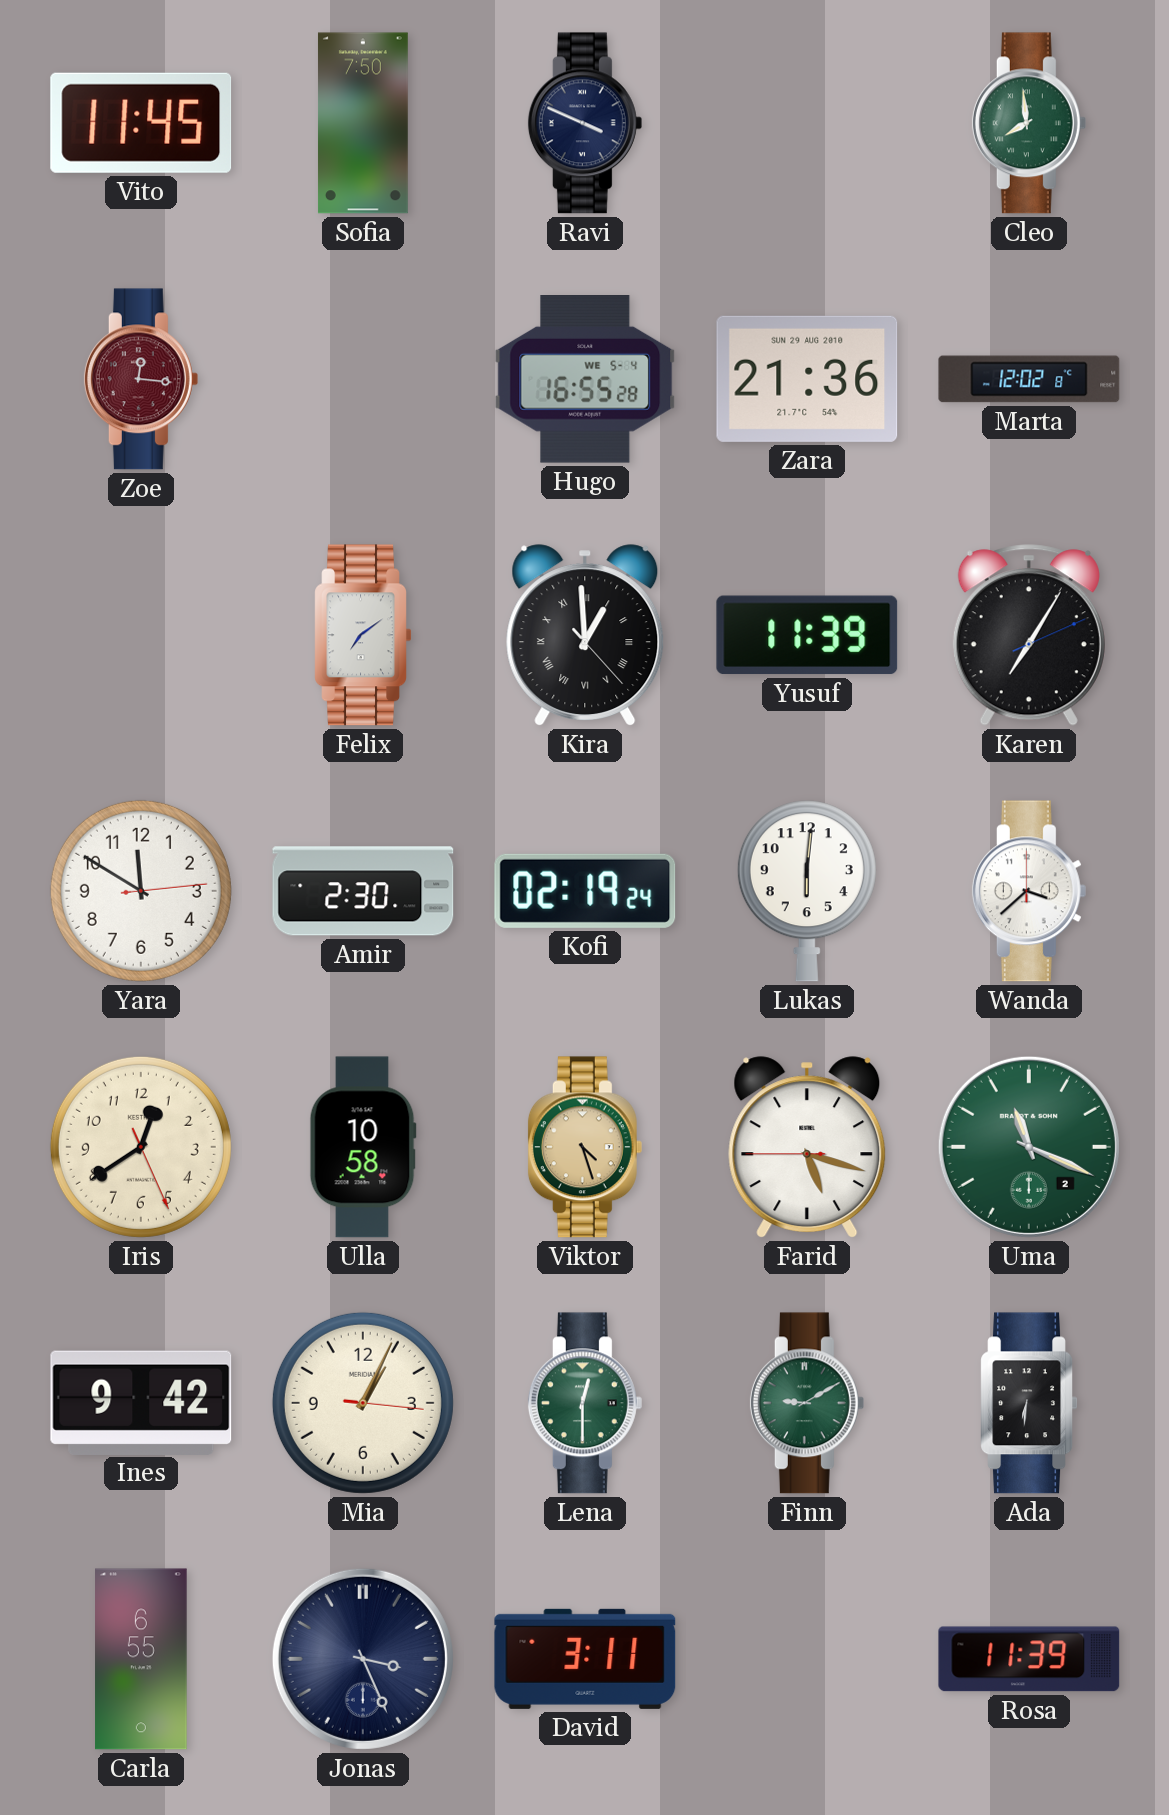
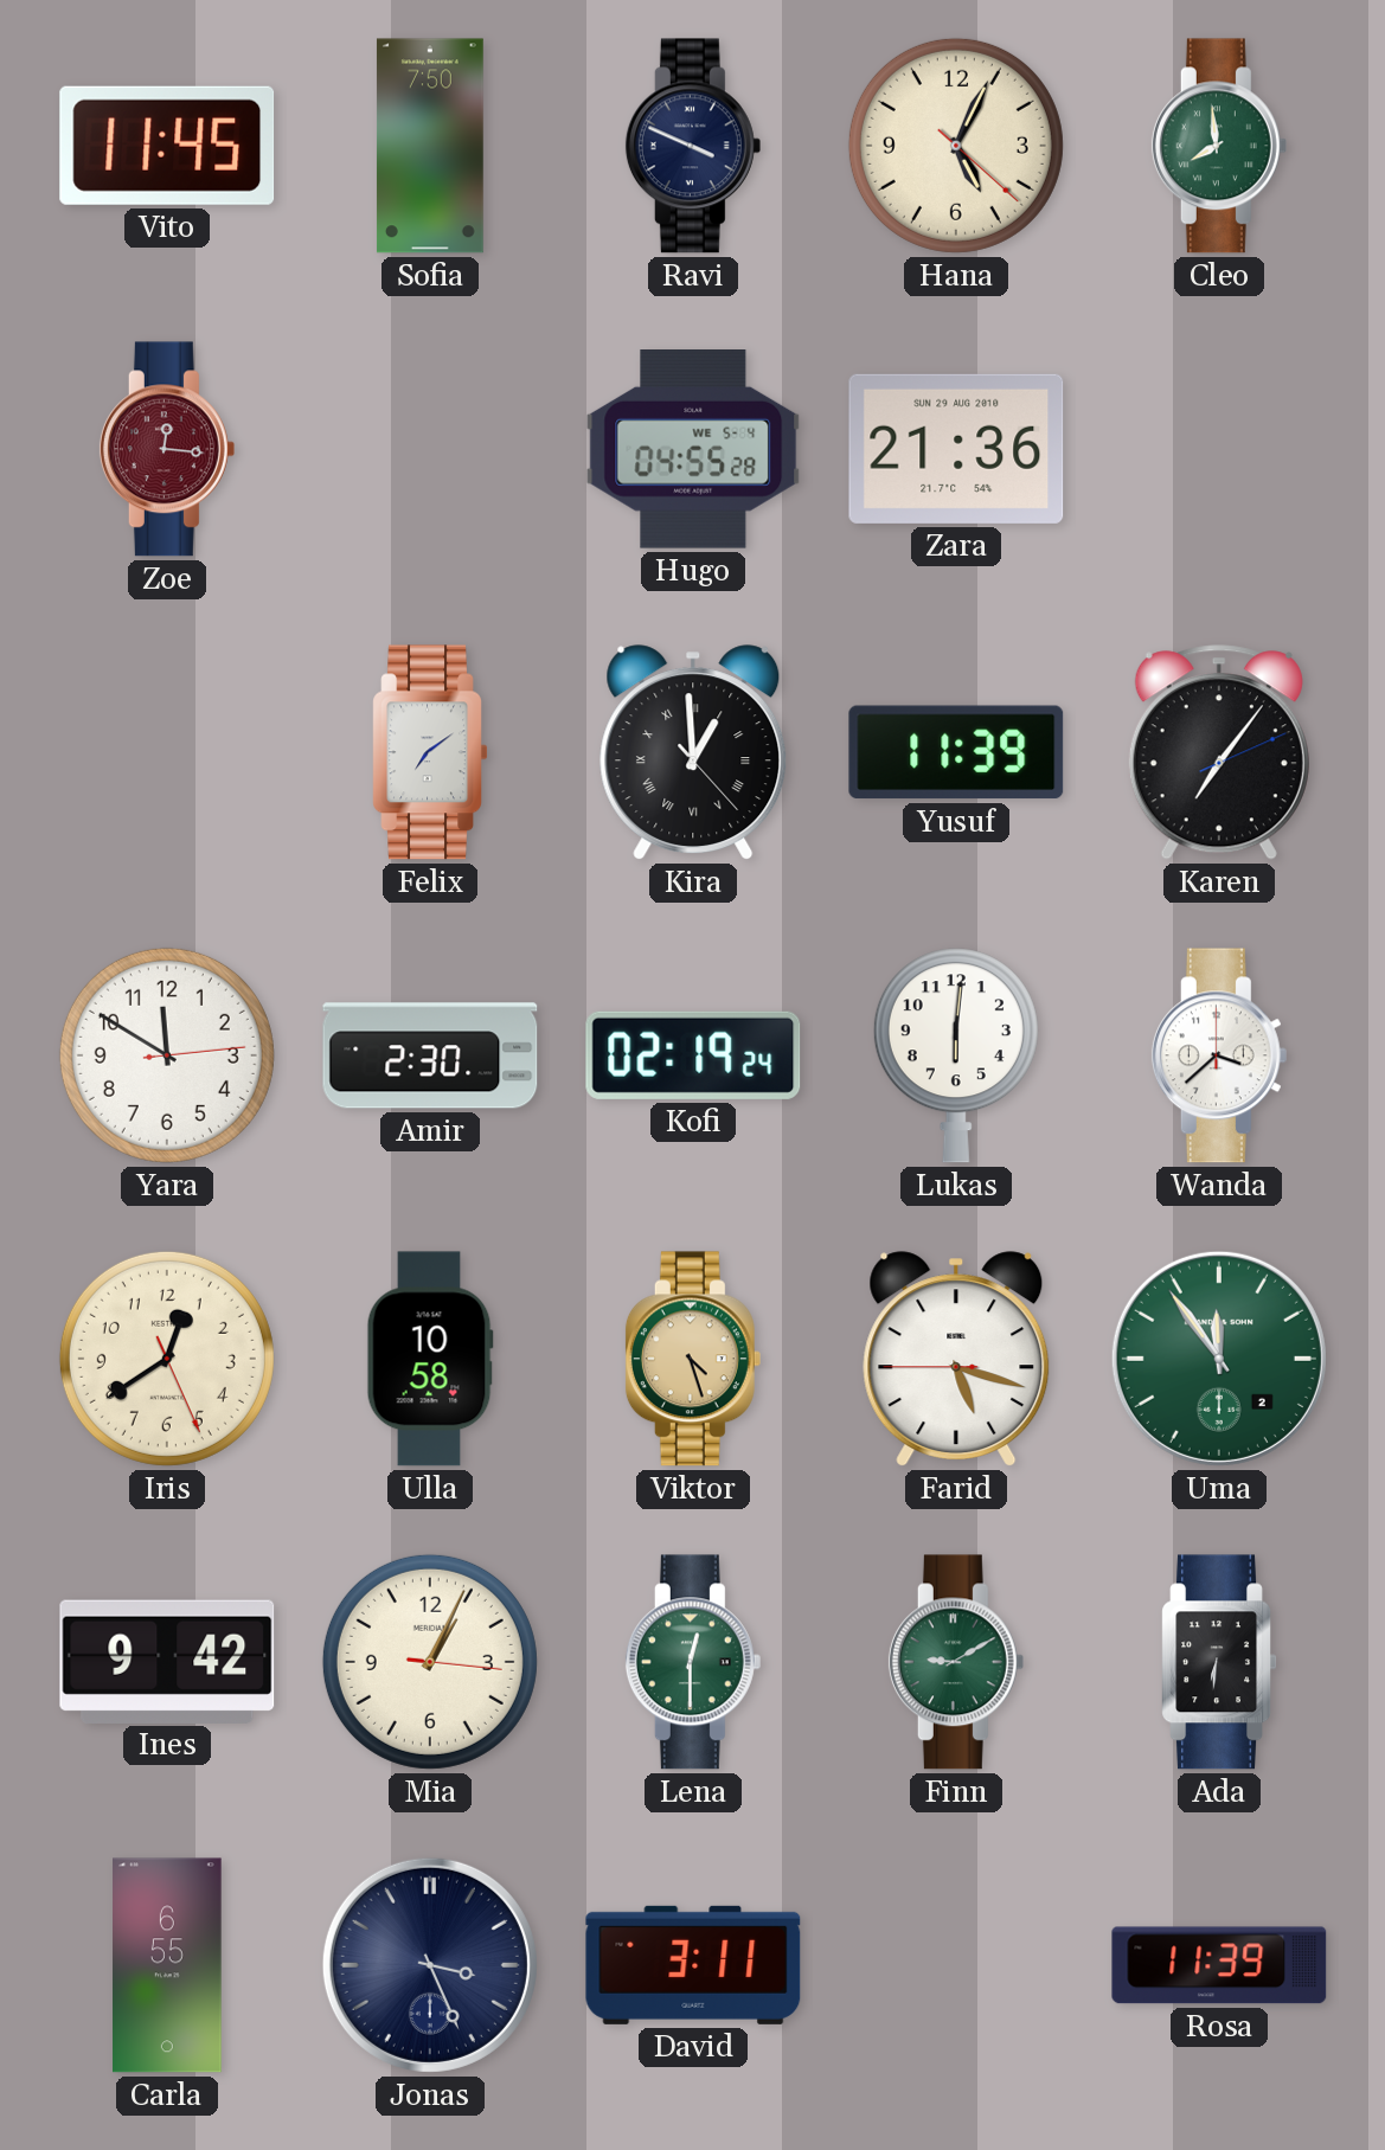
Hana: none -> 5:04 (956, 146)
Hugo: 16:55 -> 04:55 (693, 450)
Marta: 12:02 -> none (1029, 379)
Karen: 7:05 -> 7:06 (1219, 752)
Uma: 11:19 -> 11:54 (1219, 1359)
